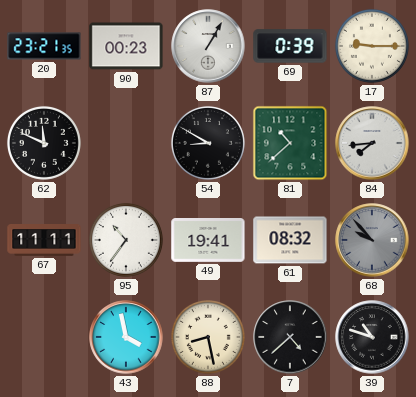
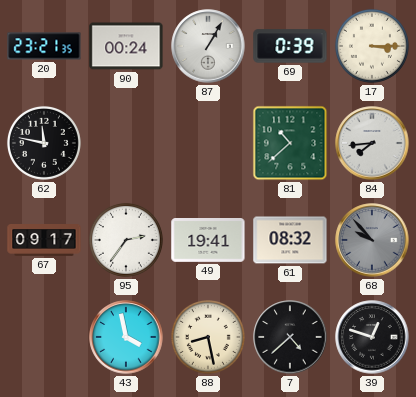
90: 00:23 -> 00:24 (126, 46)
17: 9:15 -> 3:15 (372, 46)
62: 11:49 -> 11:47 (44, 143)
54: 8:50 -> none (208, 143)
67: 11:11 -> 09:17 (44, 241)
95: 10:36 -> 2:36 (126, 240)
39: 10:48 -> 12:48 (372, 337)
